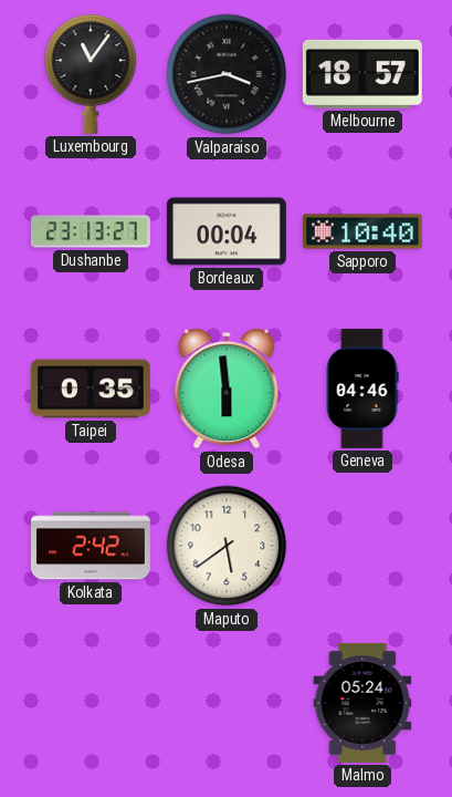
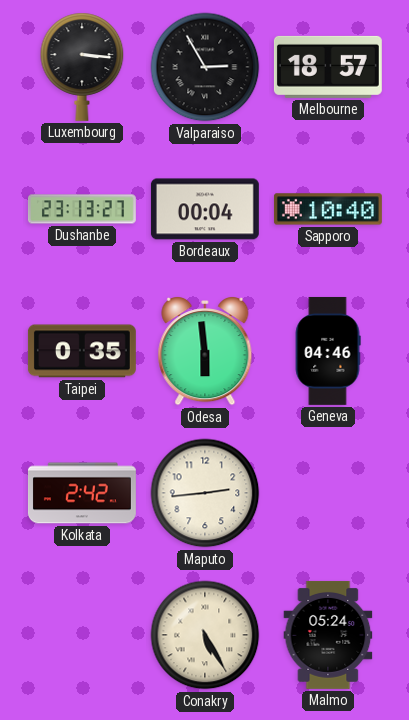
Luxembourg: 11:06 -> 3:16 (82, 67)
Valparaiso: 3:43 -> 2:55 (205, 67)
Maputo: 5:39 -> 2:44 (205, 493)
Conakry: none -> 5:25 (205, 635)
